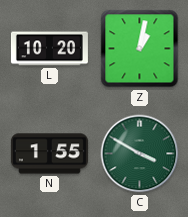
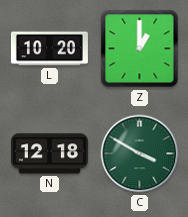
Z: 1:02 -> 1:00 (140, 49)
N: 1:55 -> 12:18 (49, 154)
